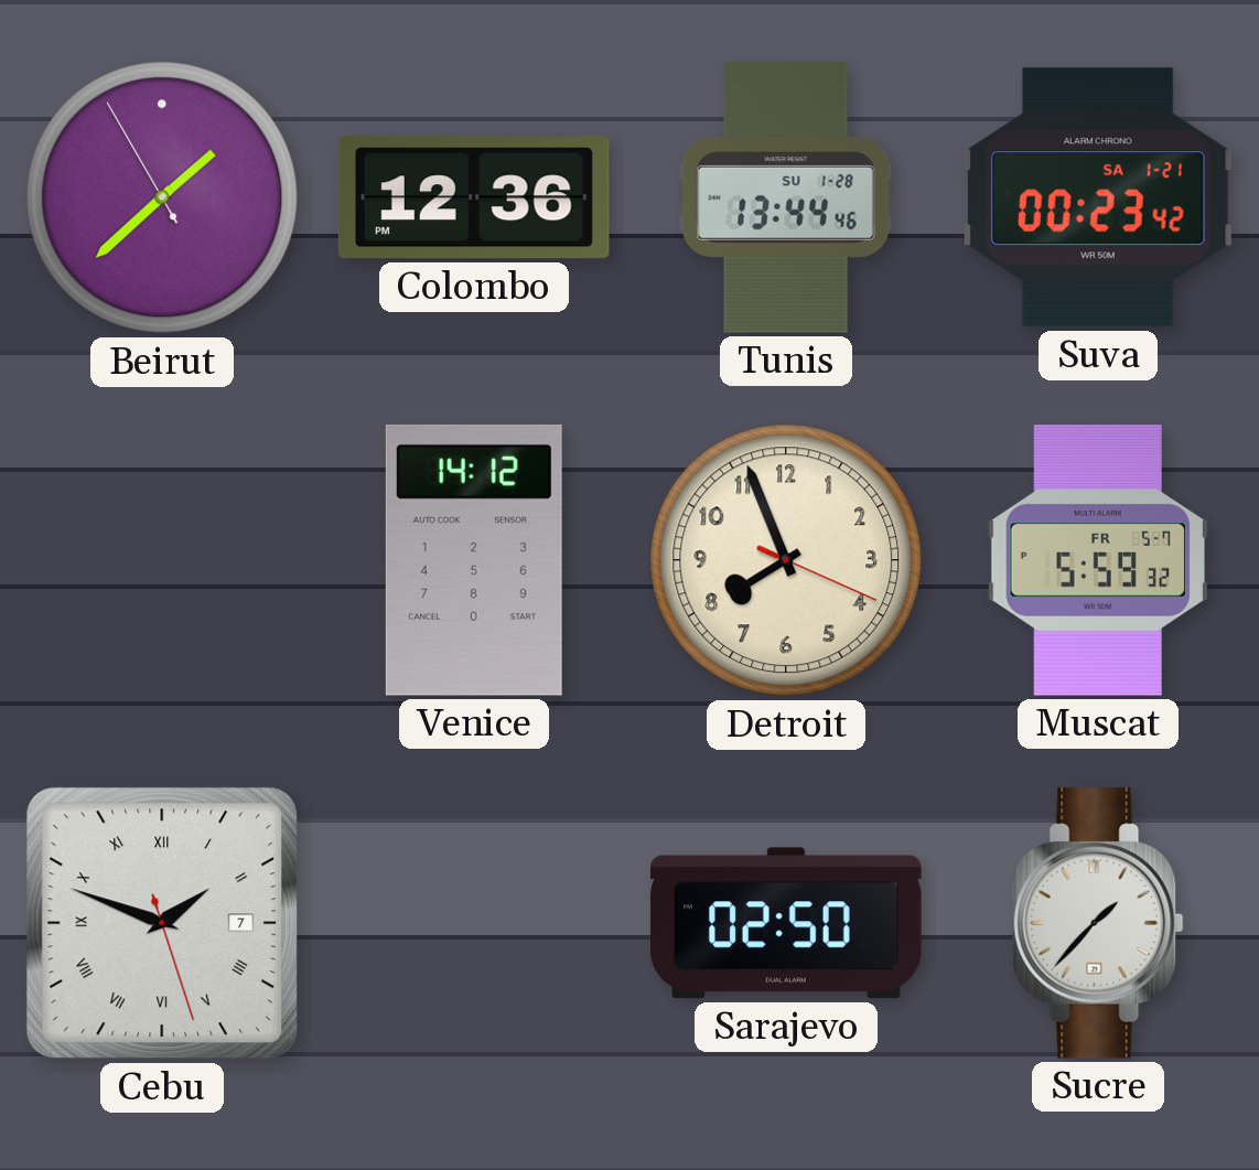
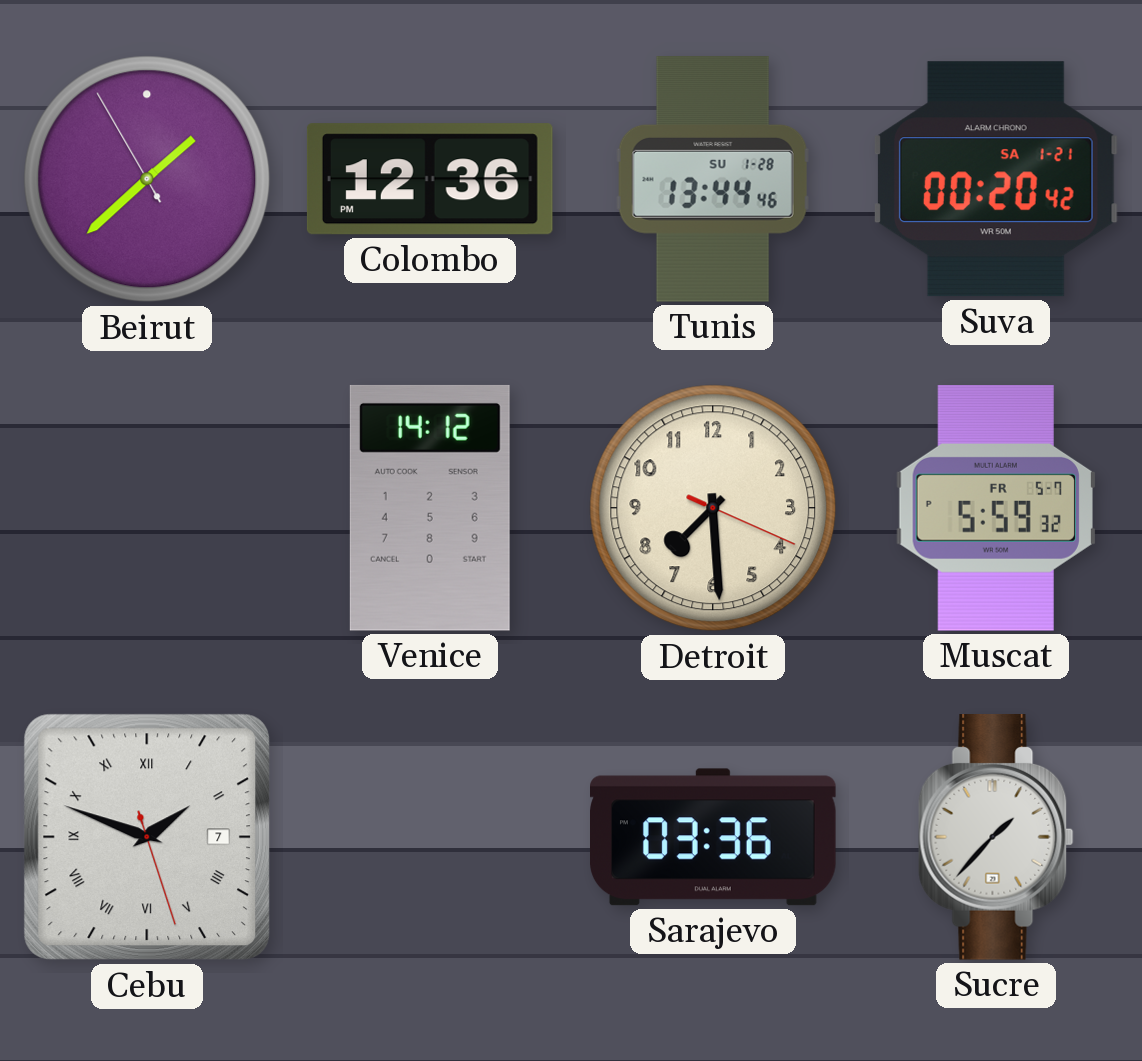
Suva: 00:23 -> 00:20 (996, 179)
Detroit: 7:56 -> 7:29 (713, 508)
Sarajevo: 02:50 -> 03:36 (714, 837)
